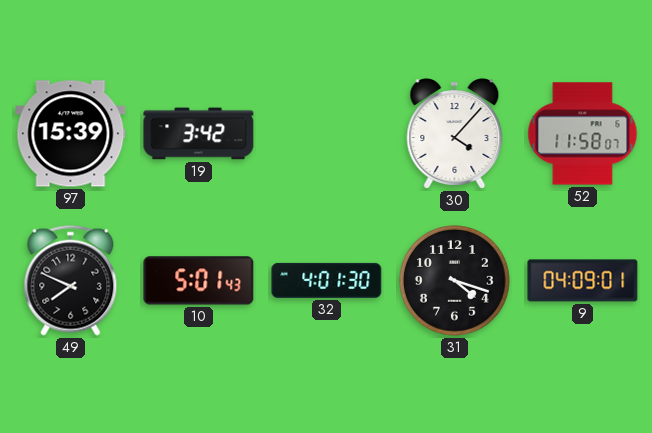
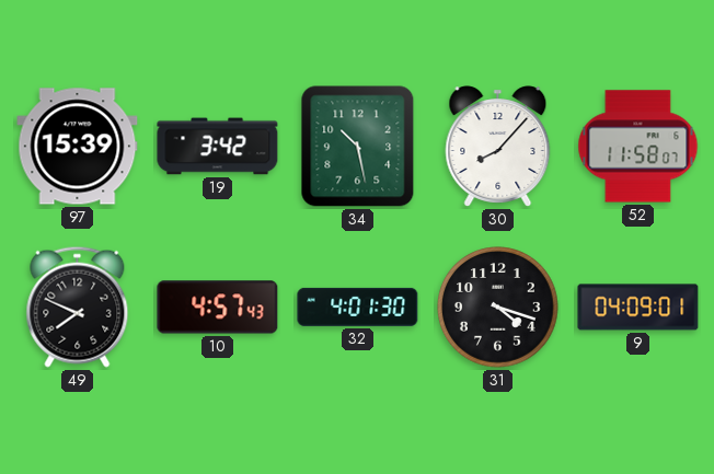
34: none -> 10:28 (358, 147)
30: 4:07 -> 8:07 (498, 147)
10: 5:01 -> 4:57 (218, 308)
